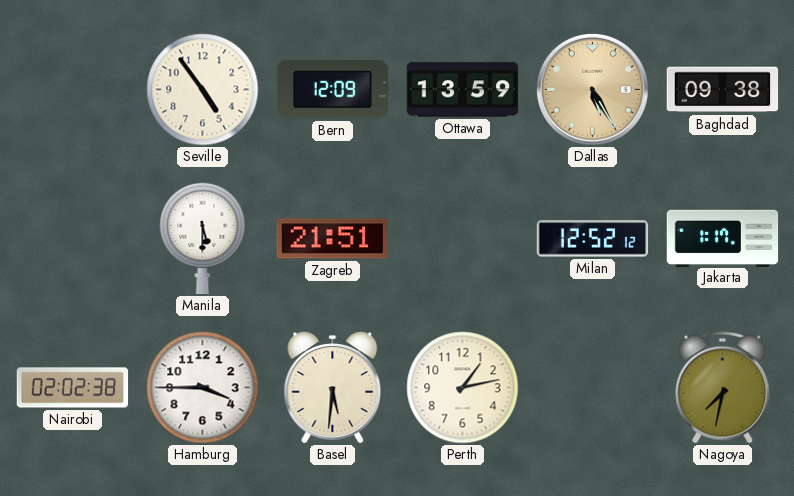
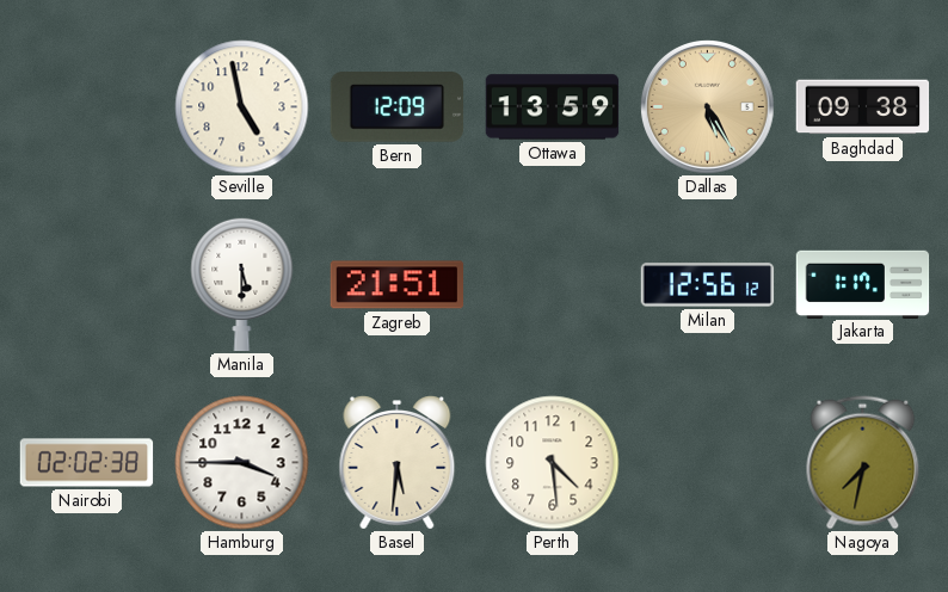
Seville: 4:54 -> 4:58 (242, 107)
Milan: 12:52 -> 12:56 (708, 285)
Perth: 1:13 -> 4:29 (553, 463)
